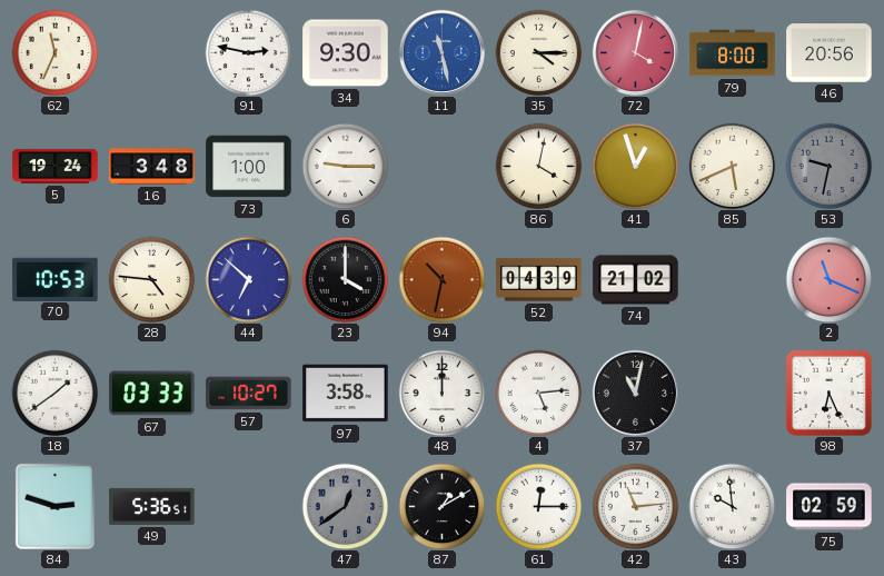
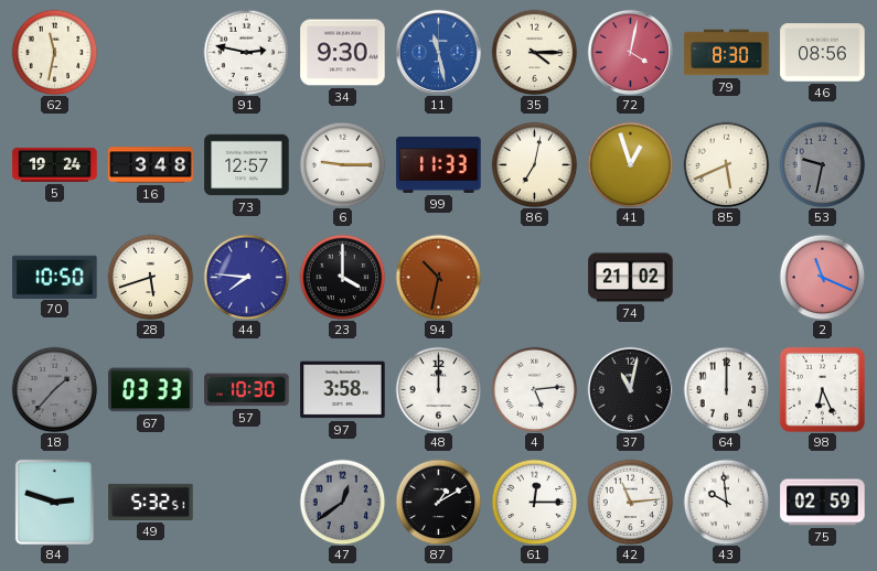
62: 11:34 -> 11:32 (54, 52)
79: 8:00 -> 8:30 (727, 53)
46: 20:56 -> 08:56 (823, 53)
73: 1:00 -> 12:57 (247, 165)
99: none -> 11:33 (439, 164)
86: 4:02 -> 7:02 (534, 164)
70: 10:53 -> 10:50 (55, 277)
28: 4:46 -> 5:42 (150, 277)
44: 6:52 -> 7:46 (246, 277)
52: 04:39 -> none (539, 280)
18: 1:39 -> 1:37 (54, 389)
18 dial: white -> grey (54, 389)
57: 10:27 -> 10:30 (247, 390)
64: none -> 12:00 (726, 389)
49: 5:36 -> 5:32 (151, 502)
